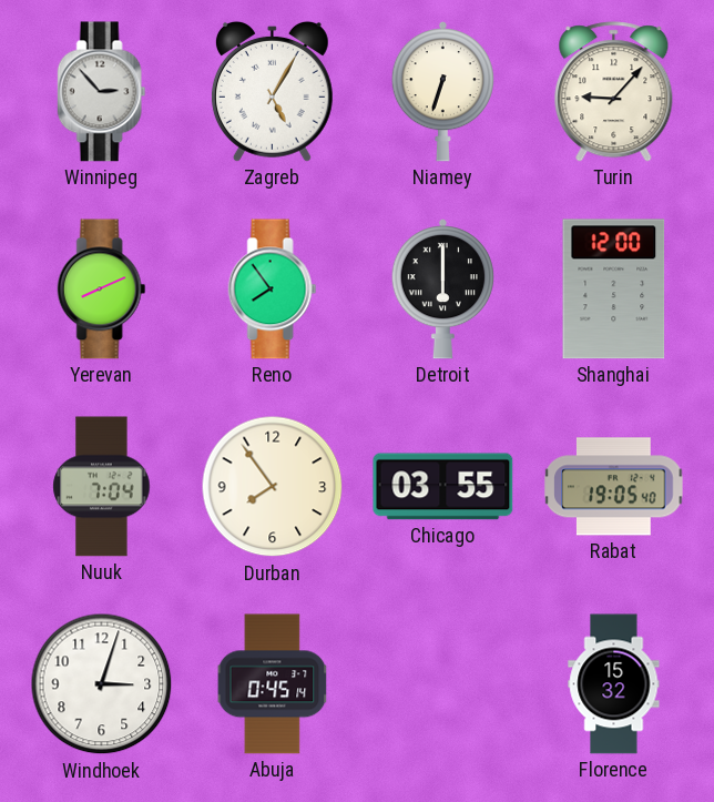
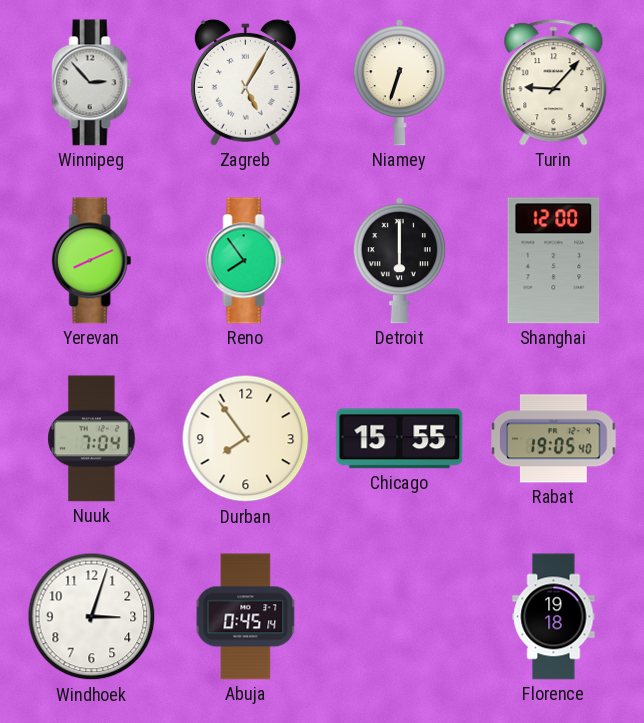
Chicago: 03:55 -> 15:55 (400, 439)
Florence: 15:32 -> 19:18 (554, 617)
